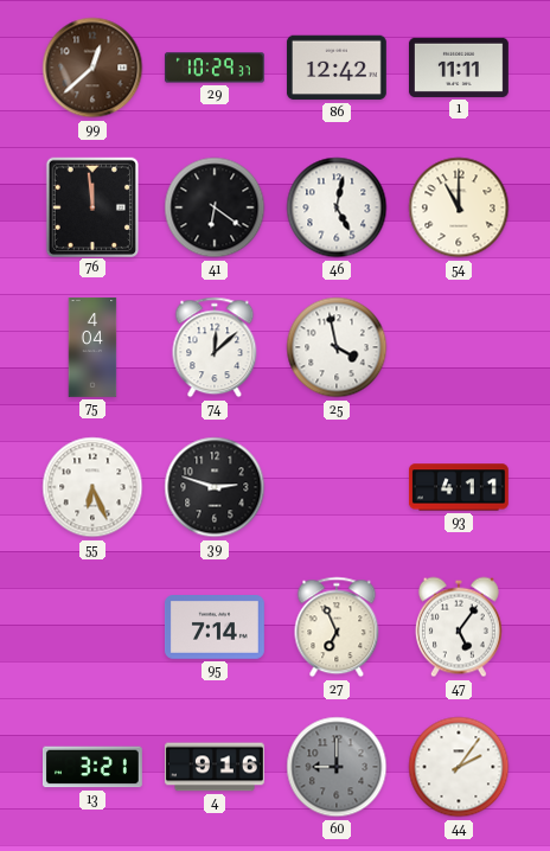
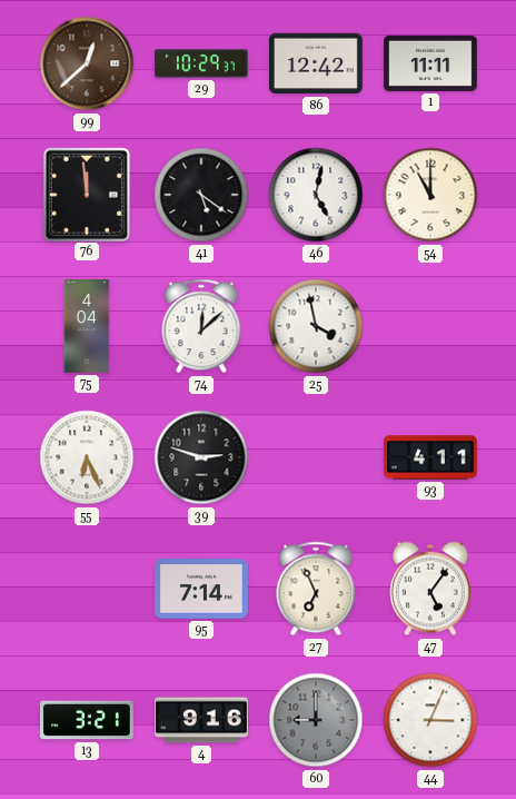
41: 6:21 -> 5:21 (201, 195)
44: 2:06 -> 3:04 (430, 720)
